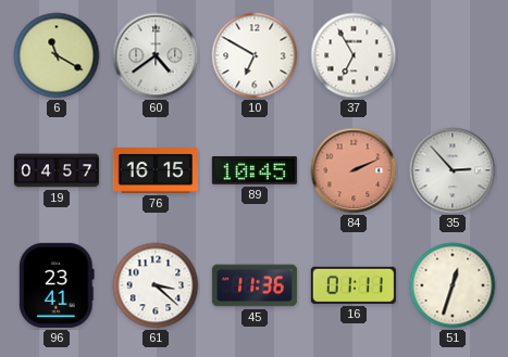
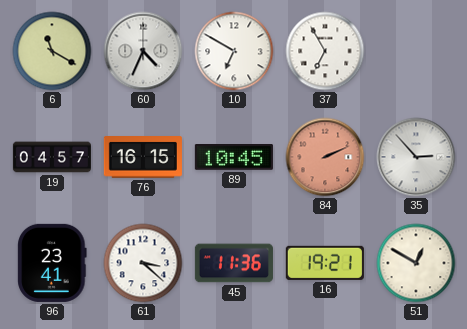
60: 4:39 -> 4:34 (143, 51)
16: 01:11 -> 19:21 (325, 263)
51: 12:33 -> 12:50 (416, 263)
